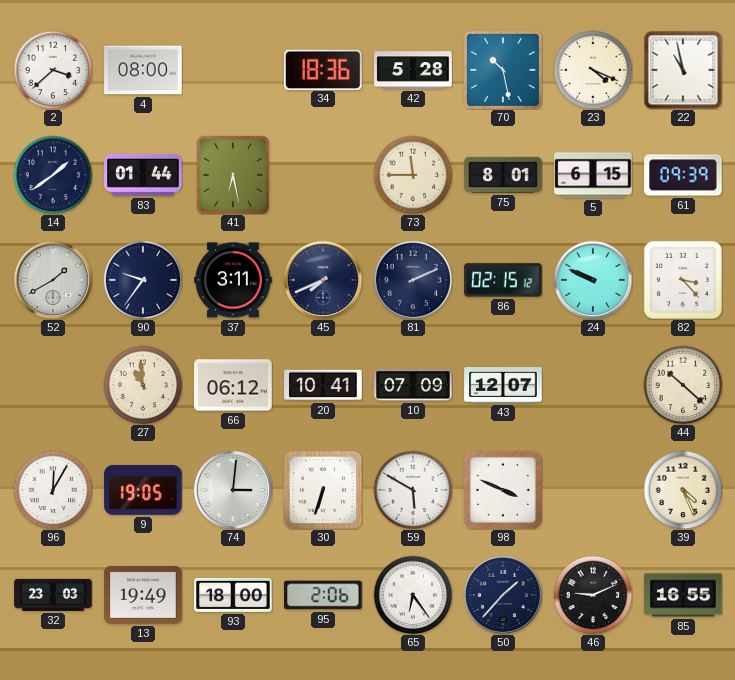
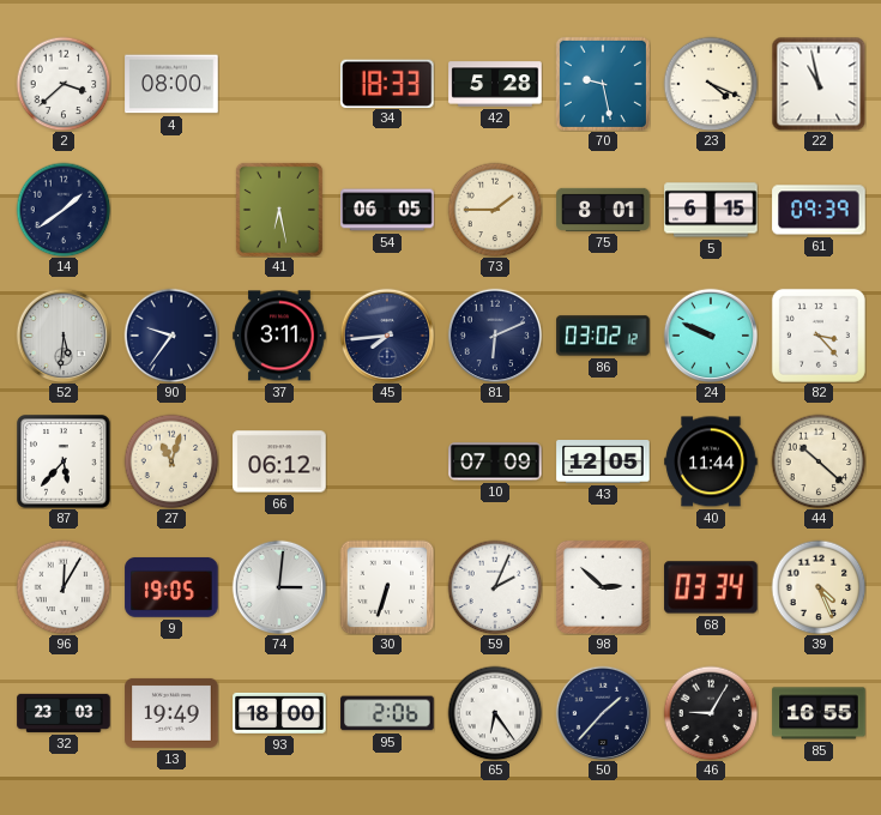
34: 18:36 -> 18:33 (387, 83)
70: 10:28 -> 9:28 (603, 84)
83: 01:44 -> none (143, 175)
54: none -> 06:05 (387, 210)
73: 11:45 -> 1:45 (495, 210)
52: 1:40 -> 5:31 (64, 336)
45: 7:41 -> 7:44 (387, 336)
81: 2:11 -> 6:11 (495, 336)
86: 02:15 -> 03:02 (603, 336)
87: none -> 5:37 (64, 461)
27: 10:59 -> 11:03 (171, 461)
20: 10:41 -> none (323, 385)
43: 12:07 -> 12:05 (603, 463)
40: none -> 11:44 (711, 461)
59: 5:50 -> 2:04 (495, 587)
98: 3:49 -> 2:52 (603, 587)
68: none -> 03:34 (711, 587)
46: 9:11 -> 9:05 (711, 713)
